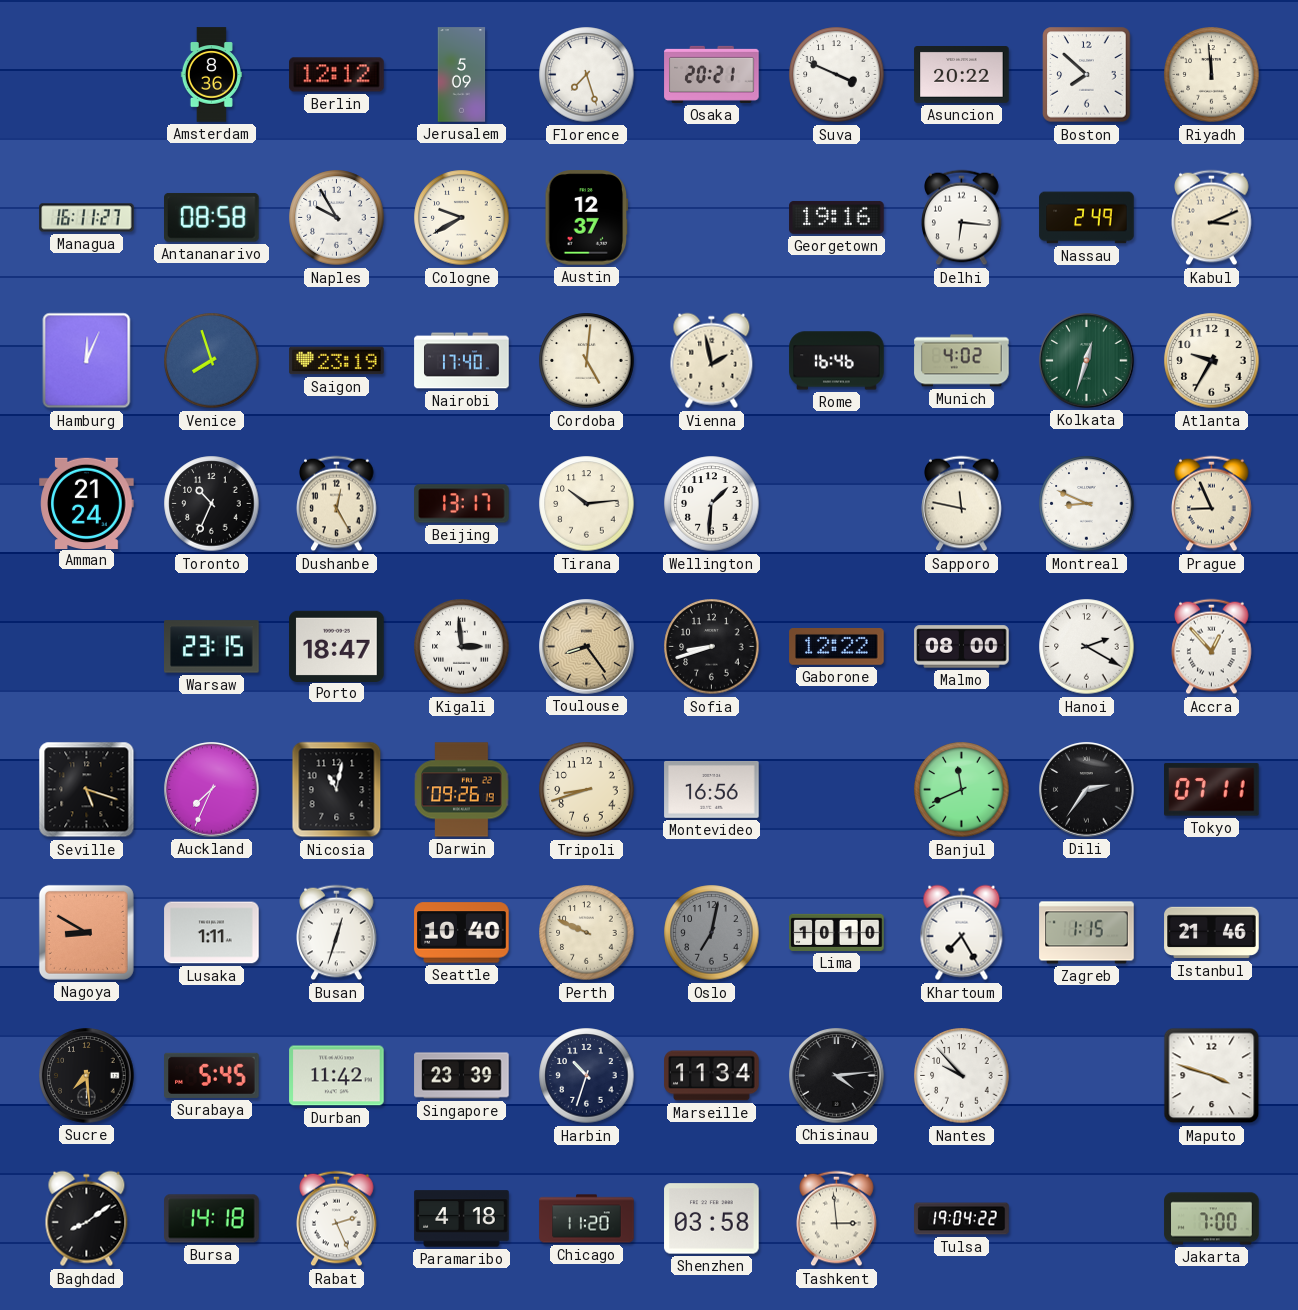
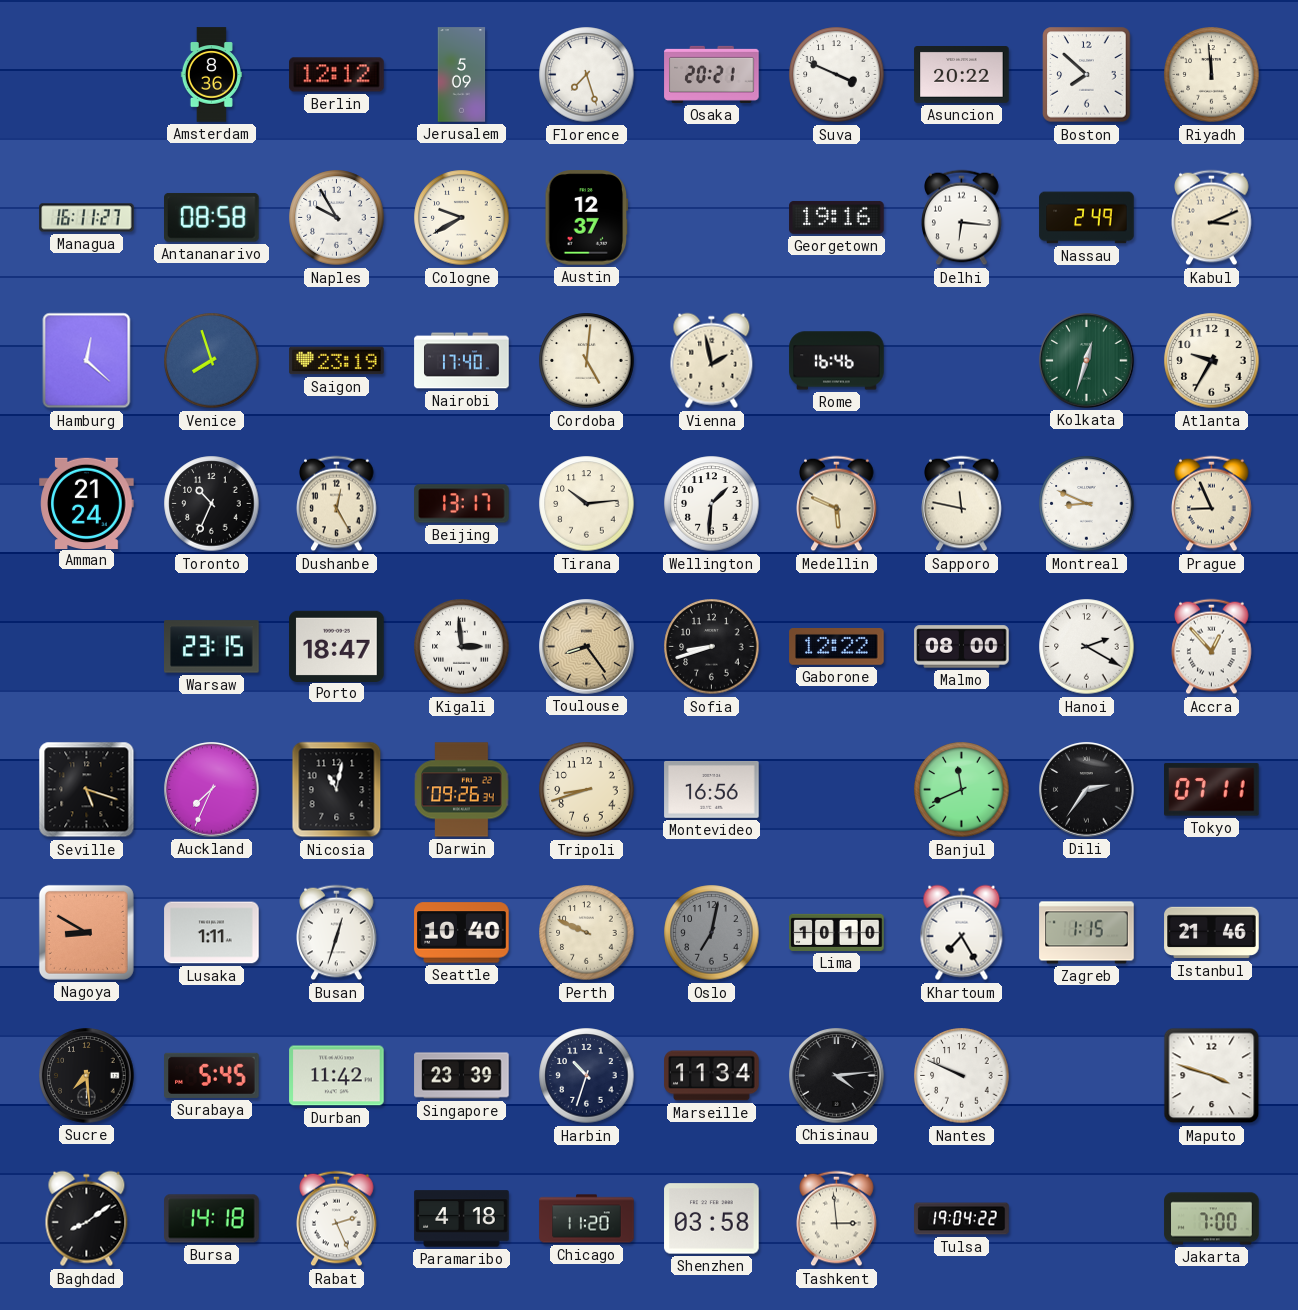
Hamburg: 12:04 -> 12:22 (87, 361)
Munich: 4:02 -> none (962, 361)
Medellin: none -> 5:49 (837, 504)
Darwin: 09:26:19 -> 09:26:34 (462, 790)
Nantes: 9:53 -> 9:49 (962, 1076)
